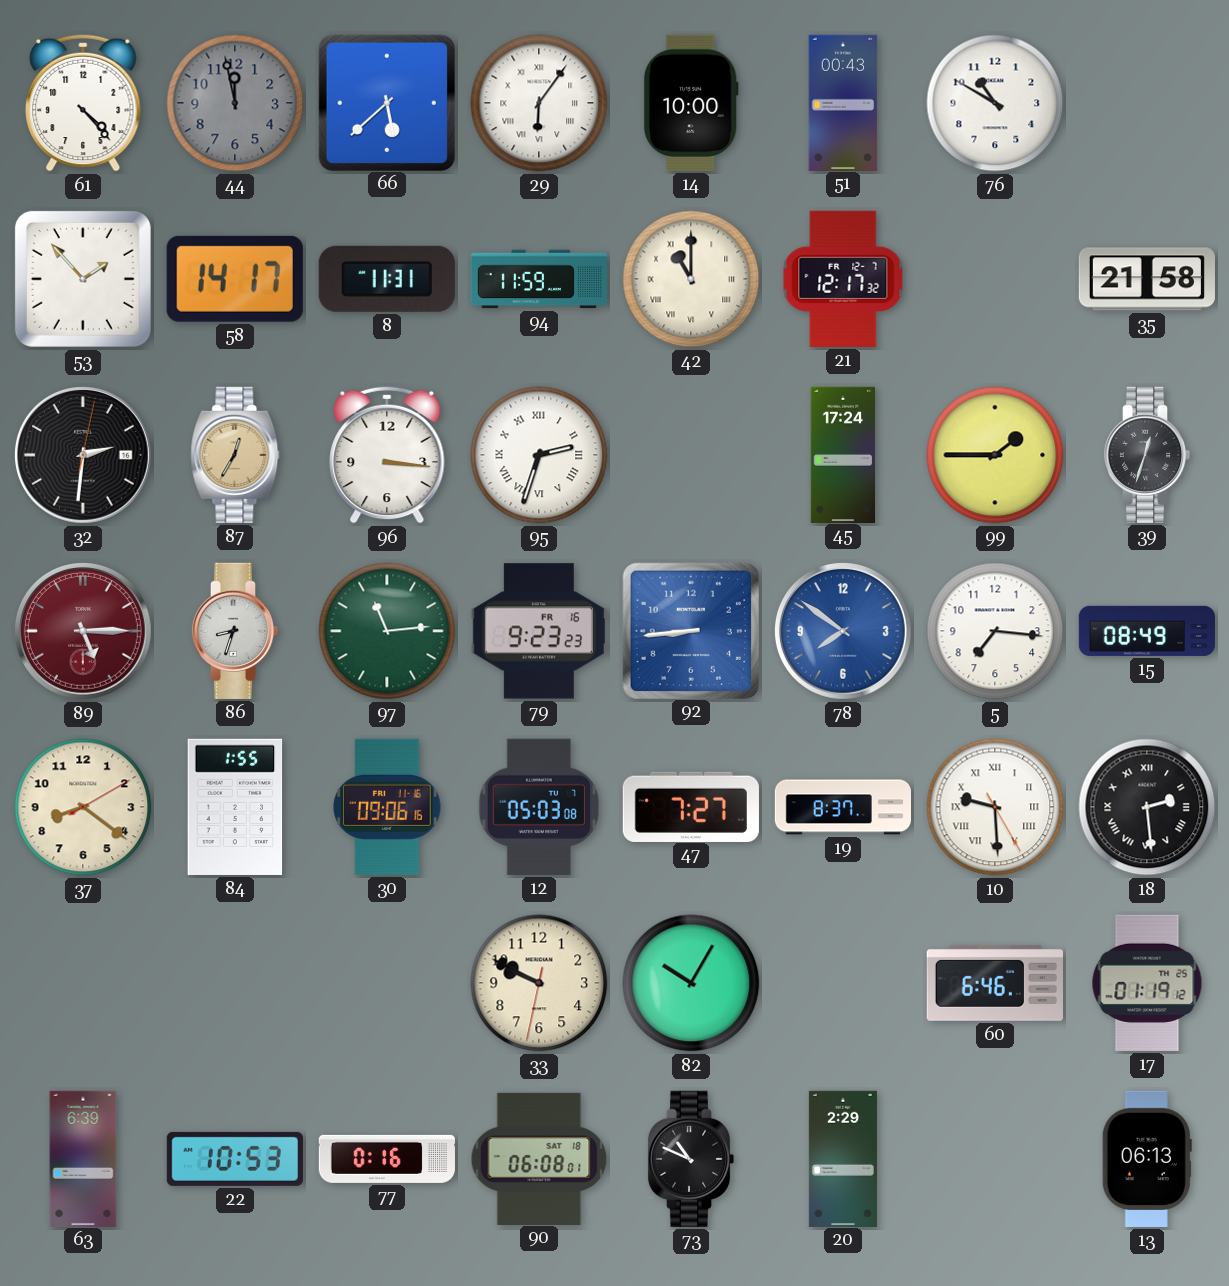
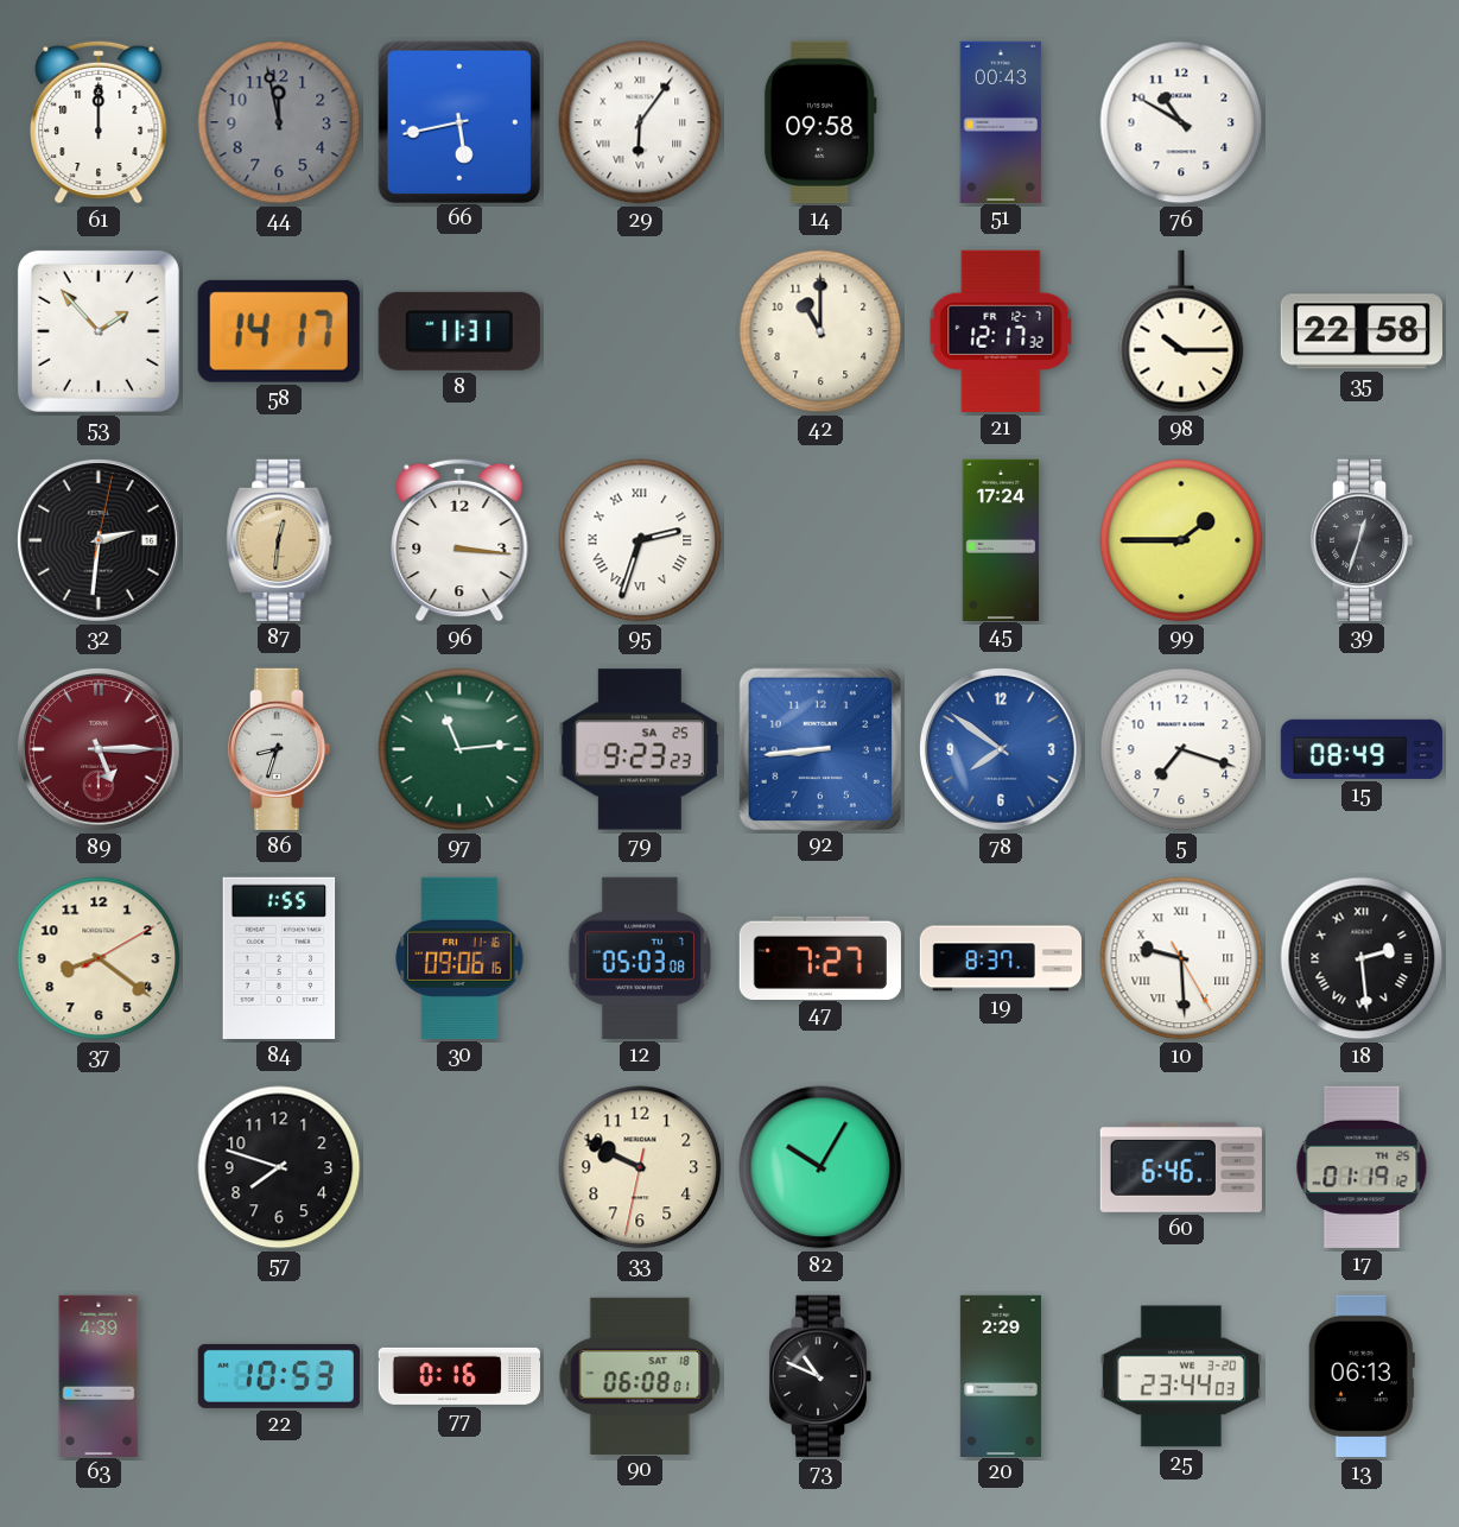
61: 4:23 -> 12:00 (99, 122)
66: 5:38 -> 5:43 (458, 121)
14: 10:00 -> 09:58 (820, 122)
94: 11:59 -> none (538, 279)
42 numerals: Roman -> Arabic (820, 331)
98: none -> 10:15 (1181, 331)
35: 21:58 -> 22:58 (1360, 331)
87: 12:35 -> 12:31 (279, 540)
79 date: FR 16 -> SA 25 (640, 749)
5: 7:16 -> 7:18 (1181, 749)
57: none -> 7:48 (279, 1167)
63: 6:39 -> 4:39 (99, 1375)
25: none -> 23:44 (1181, 1376)
